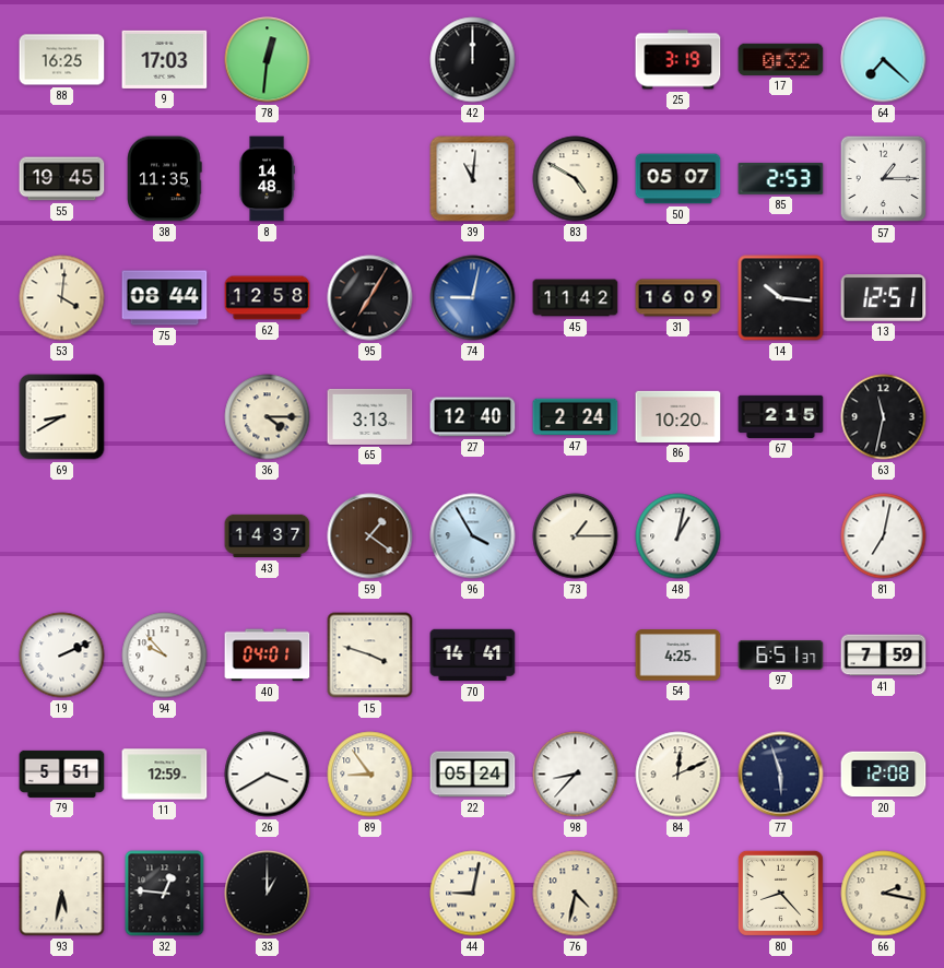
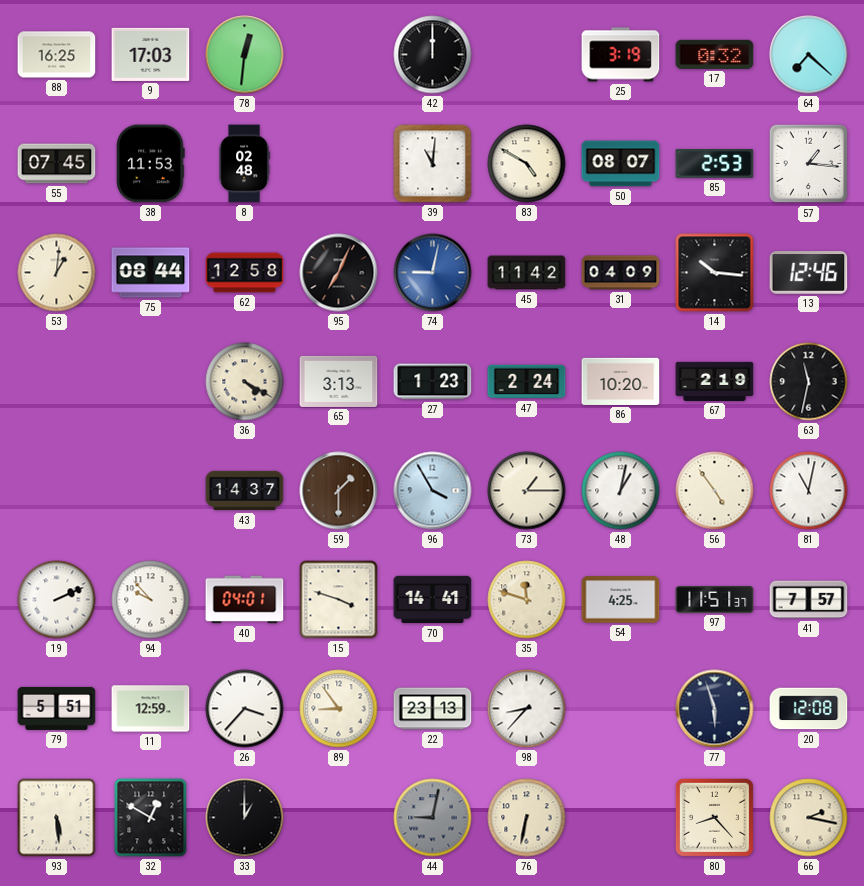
55: 19:45 -> 07:45 (57, 164)
38: 11:35 -> 11:53 (151, 164)
8: 14:48 -> 02:48 (244, 164)
50: 05:07 -> 08:07 (621, 164)
57: 1:15 -> 1:16 (809, 164)
53: 4:01 -> 1:01 (57, 273)
95: 7:05 -> 7:04 (339, 273)
31: 16:09 -> 04:09 (621, 273)
13: 12:51 -> 12:46 (809, 273)
69: 8:40 -> none (62, 417)
36: 4:15 -> 4:20 (245, 382)
27: 12:40 -> 1:23 (433, 382)
67: 2:15 -> 2:19 (715, 381)
59: 1:21 -> 1:30 (339, 491)
56: none -> 4:54 (715, 491)
81: 7:02 -> 11:02 (809, 491)
35: none -> 11:48 (527, 600)
97: 6:51 -> 11:51 (715, 599)
41: 7:59 -> 7:57 (809, 600)
26: 3:40 -> 3:37 (245, 709)
22: 05:24 -> 23:13 (433, 709)
84: 12:11 -> none (678, 775)
93: 5:32 -> 5:29 (57, 818)
32: 12:46 -> 12:50 (151, 818)
44 dial: cream -> grey (433, 818)
76: 4:32 -> 6:32 (527, 818)
